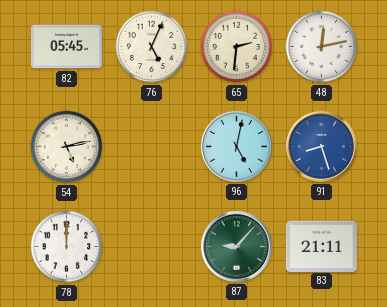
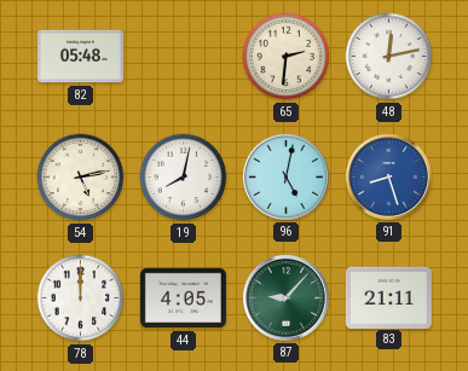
82: 05:45 -> 05:48 (80, 57)
76: 5:04 -> none (152, 47)
19: none -> 8:02 (184, 178)
44: none -> 4:05 (183, 298)
